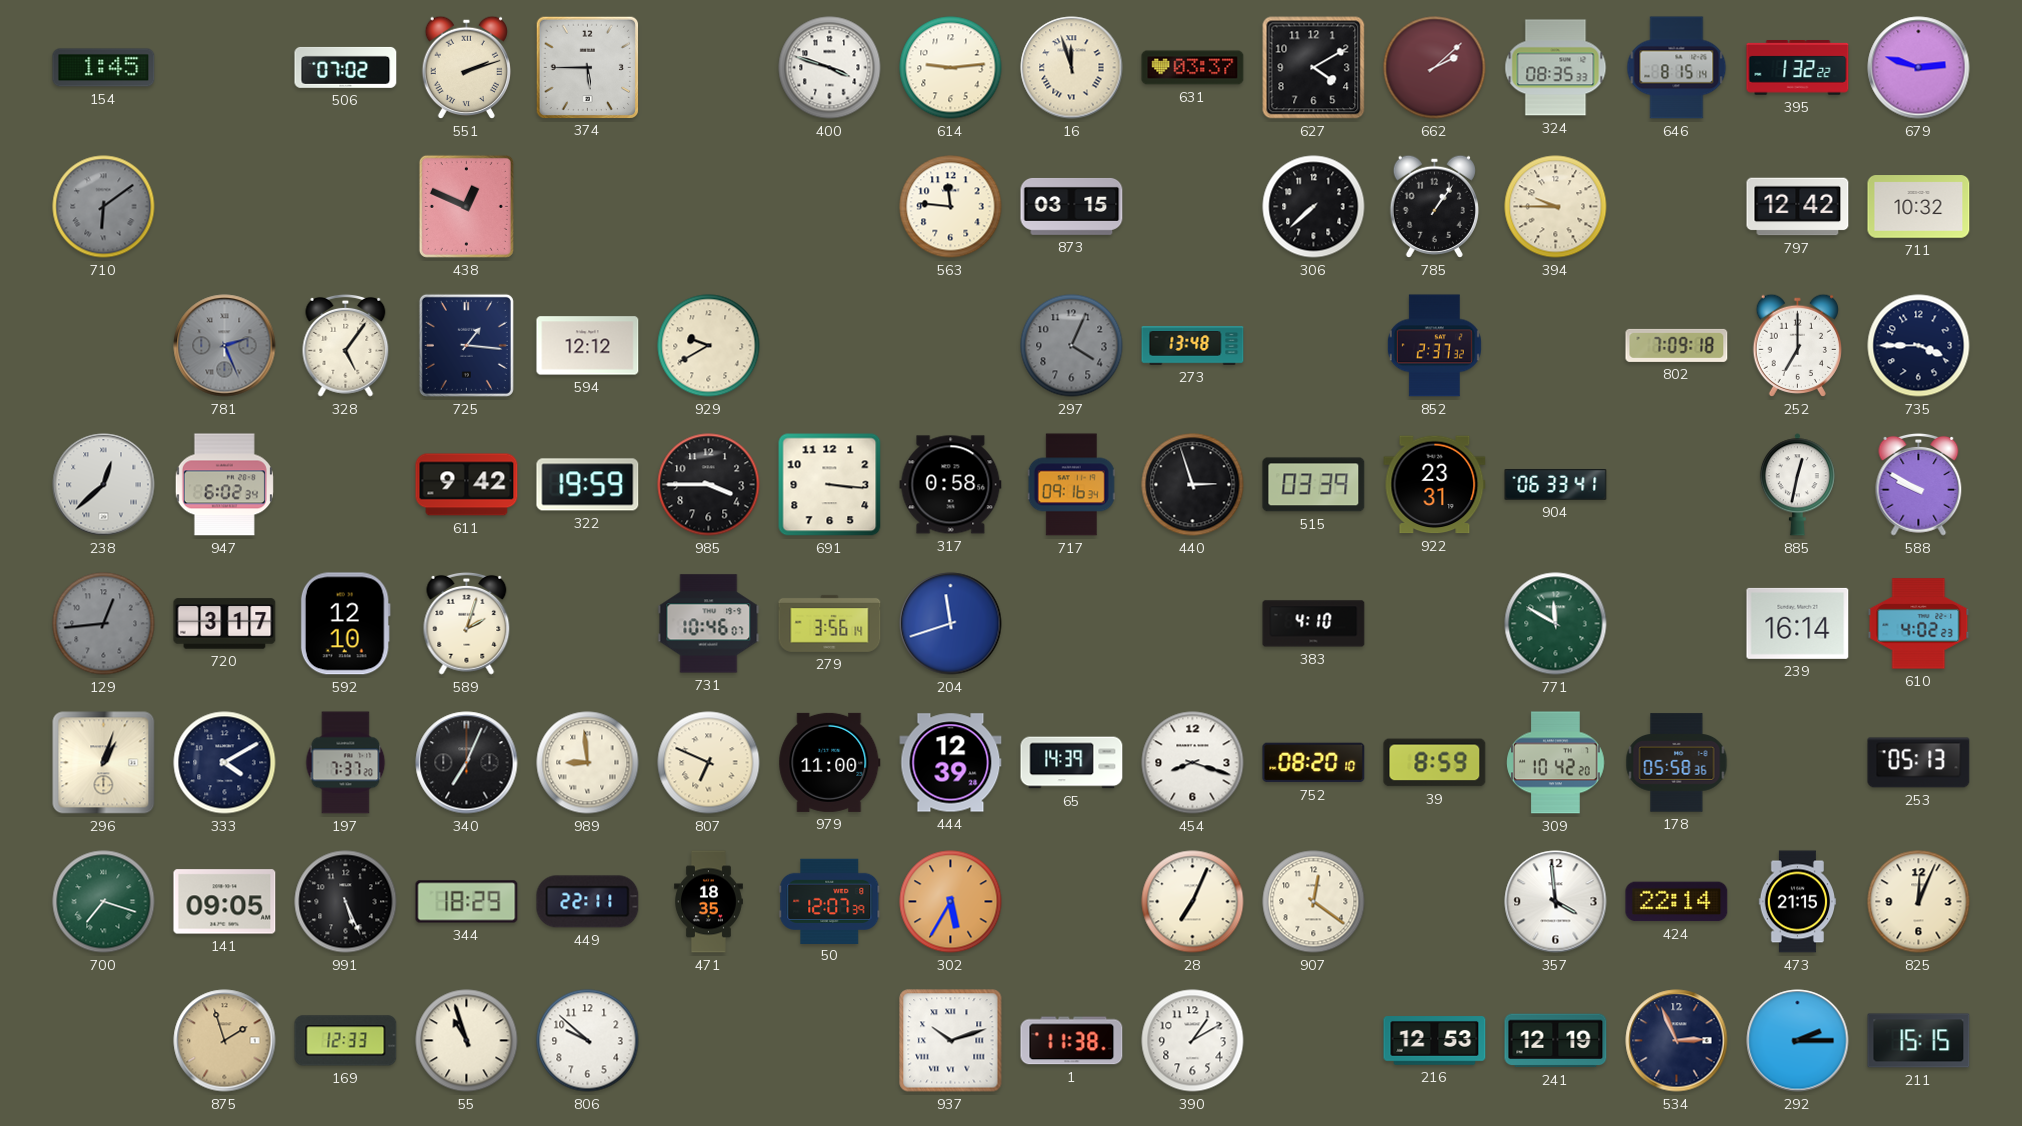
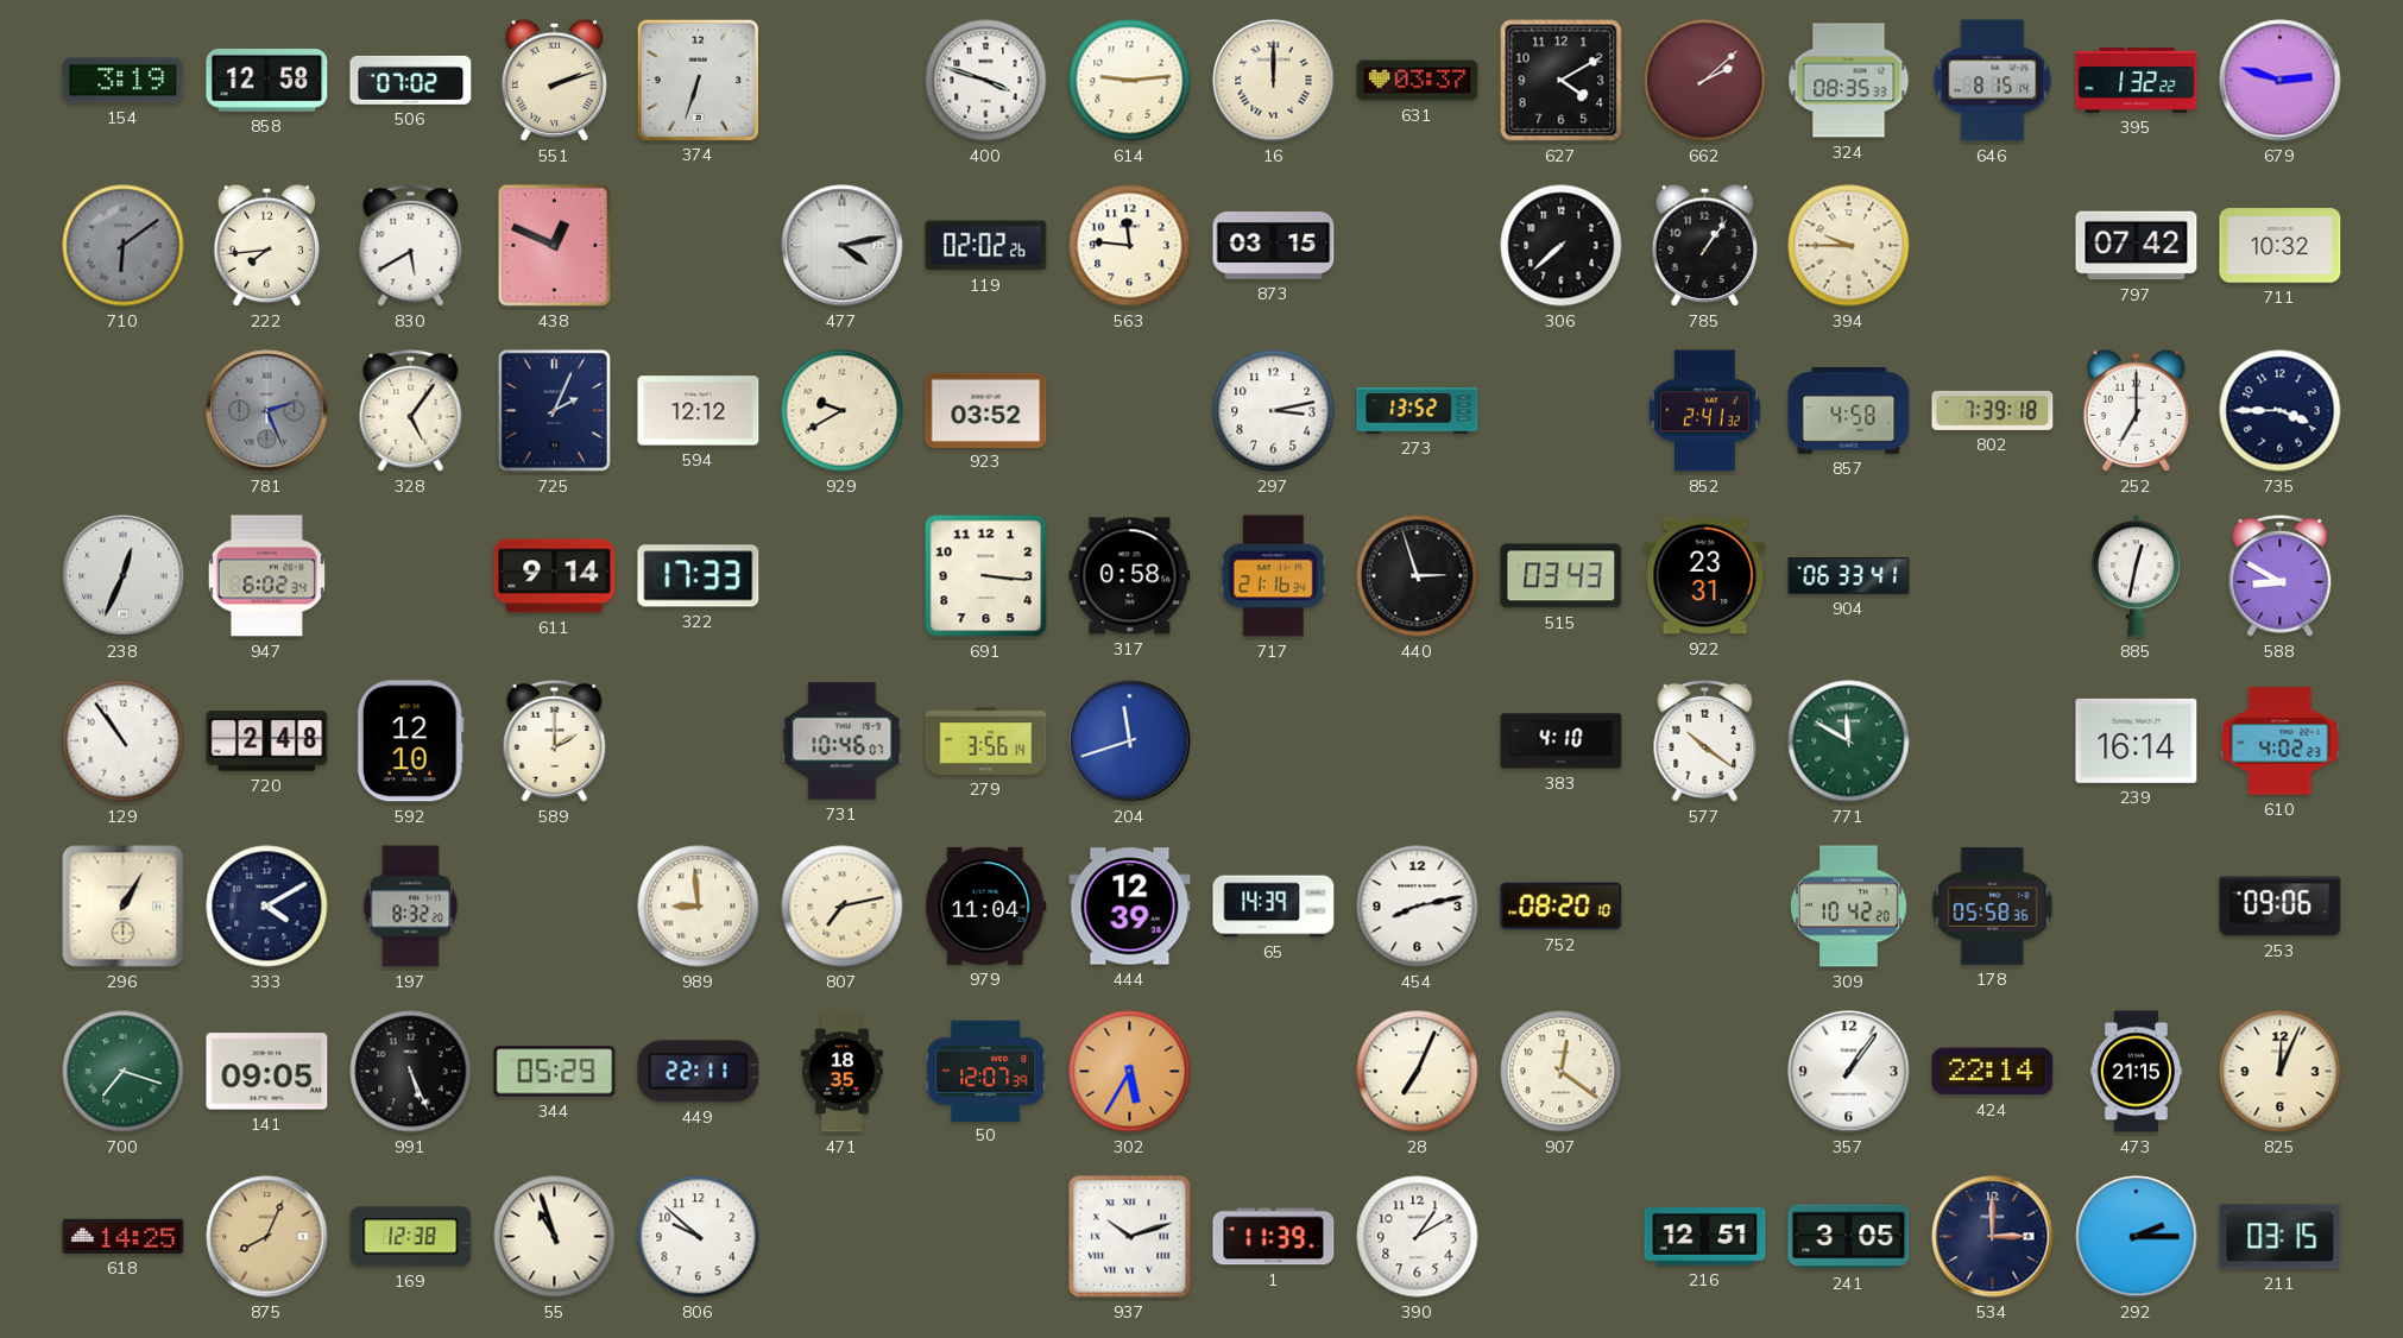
154: 1:45 -> 3:19 (124, 81)
858: none -> 12:58 (267, 80)
374: 5:45 -> 6:33 (698, 80)
16: 11:57 -> 12:00 (1274, 81)
222: none -> 7:44 (266, 245)
830: none -> 5:40 (411, 245)
477: none -> 4:13 (843, 246)
119: none -> 02:02 (986, 246)
797: 12:42 -> 07:42 (2137, 246)
725: 1:16 -> 2:04 (554, 410)
923: none -> 03:52 (986, 410)
297: 4:04 -> 3:13 (1274, 411)
297 dial: grey -> white (1274, 411)
273: 13:48 -> 13:52 (1418, 411)
852: 2:37 -> 2:41 (1704, 411)
857: none -> 4:58 (1849, 411)
802: 7:09 -> 7:39 (1993, 410)
238: 12:38 -> 12:34 (124, 576)
611: 9:42 -> 9:14 (555, 576)
322: 19:59 -> 17:33 (699, 576)
985: 3:45 -> none (709, 485)
717: 09:16 -> 21:16 (1273, 576)
515: 03:39 -> 03:43 (1562, 576)
588: 9:50 -> 8:50 (2281, 575)
129: 12:44 -> 10:54 (124, 741)
129 dial: grey -> white (124, 741)
720: 3:17 -> 2:48 (267, 741)
589: 2:03 -> 2:00 (555, 740)
577: none -> 10:21 (1705, 740)
296: 1:03 -> 1:05 (124, 907)
197: 7:37 -> 8:32 (411, 907)
340: 7:04 -> none (467, 763)
807: 6:49 -> 7:13 (843, 907)
979: 11:00 -> 11:04 (986, 905)
454: 8:18 -> 8:13 (1418, 907)
39: 8:59 -> none (1435, 763)
253: 05:13 -> 09:06 (2281, 907)
344: 18:29 -> 05:29 (555, 1072)
357: 3:59 -> 1:06 (1849, 1072)
618: none -> 14:25 (124, 1236)
875: 1:57 -> 8:04 (267, 1237)
169: 12:33 -> 12:38 (411, 1237)
1: 11:38 -> 11:39 (1274, 1237)
216: 12:53 -> 12:51 (1705, 1237)
241: 12:19 -> 3:05 (1849, 1237)
534: 2:56 -> 3:00 (1993, 1237)
211: 15:15 -> 03:15 (2281, 1237)
